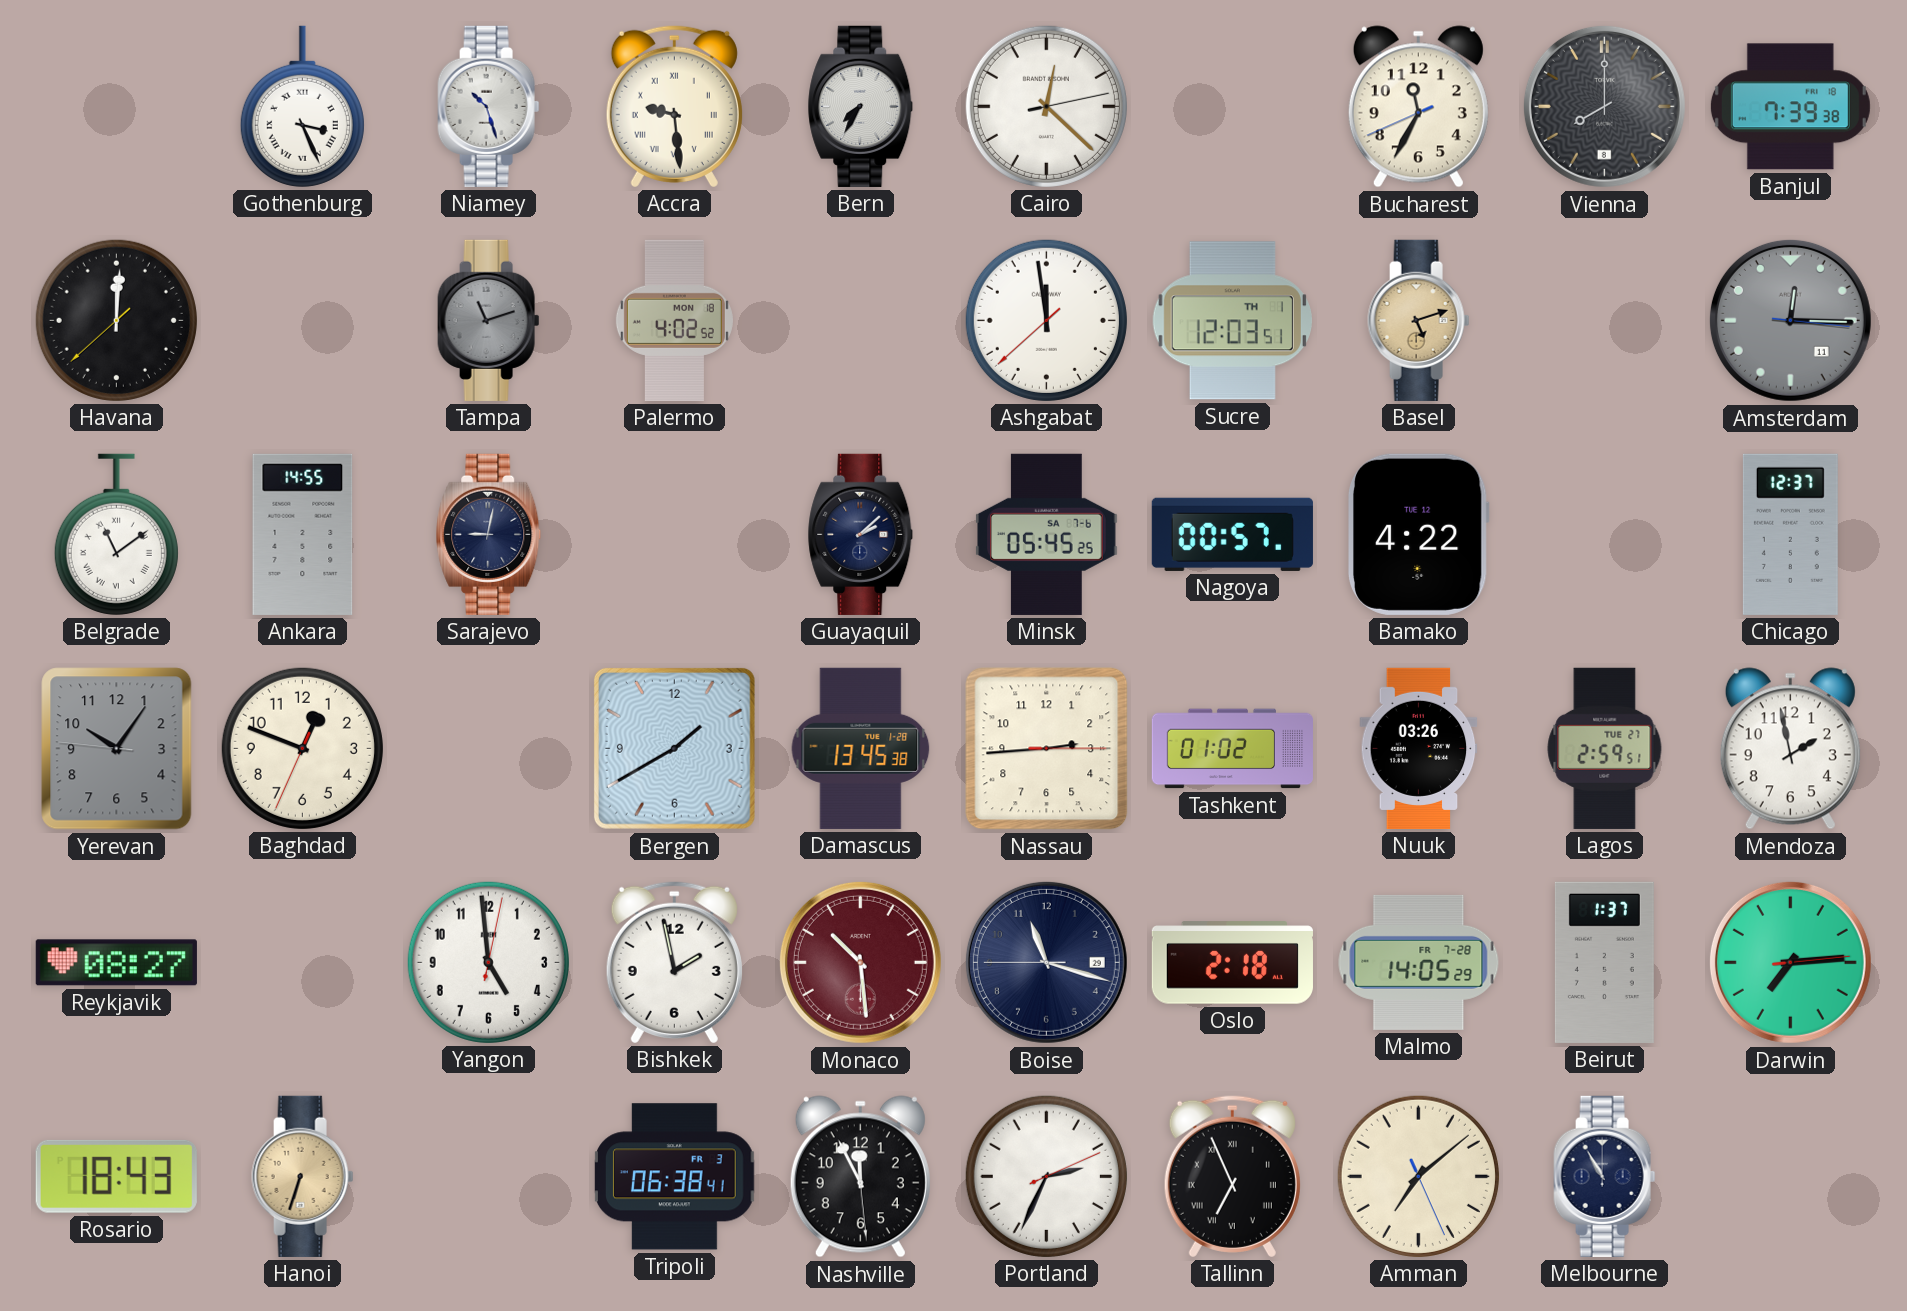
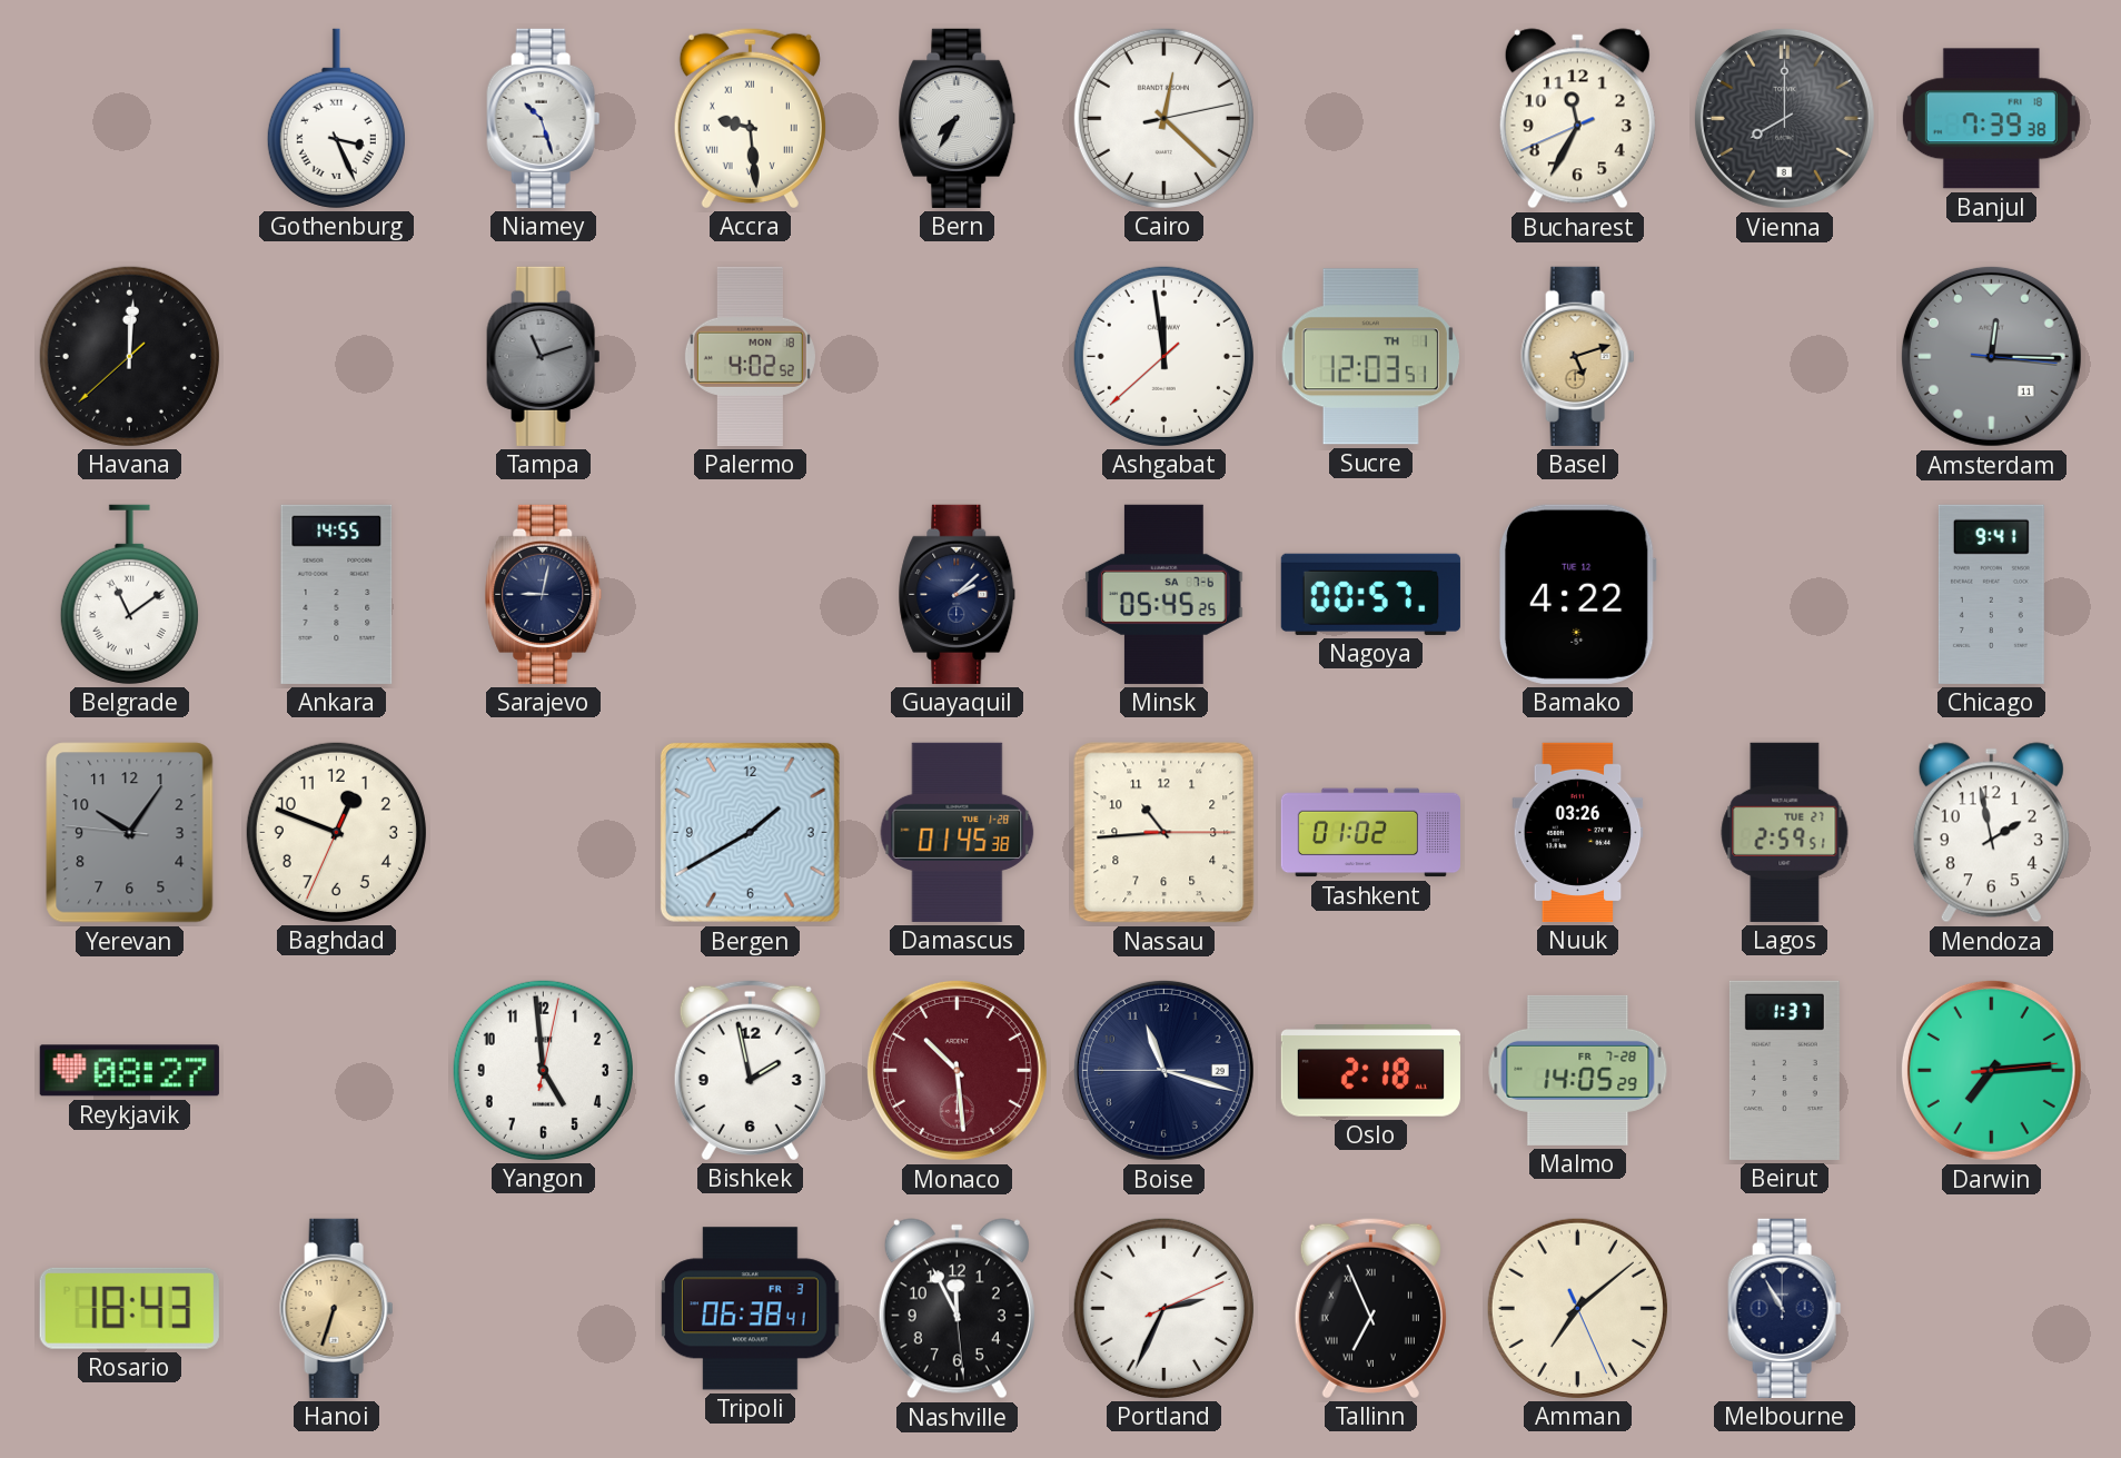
Chicago: 12:37 -> 9:41 (1991, 594)
Damascus: 13:45 -> 01:45 (958, 832)
Nassau: 2:44 -> 10:44 (1164, 833)
